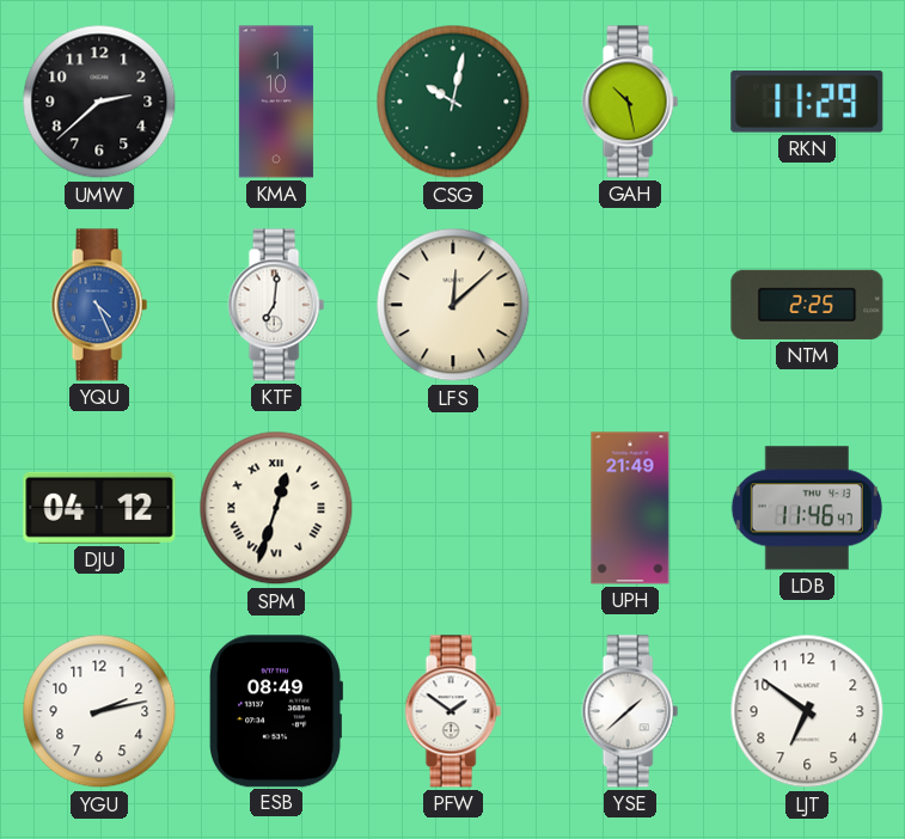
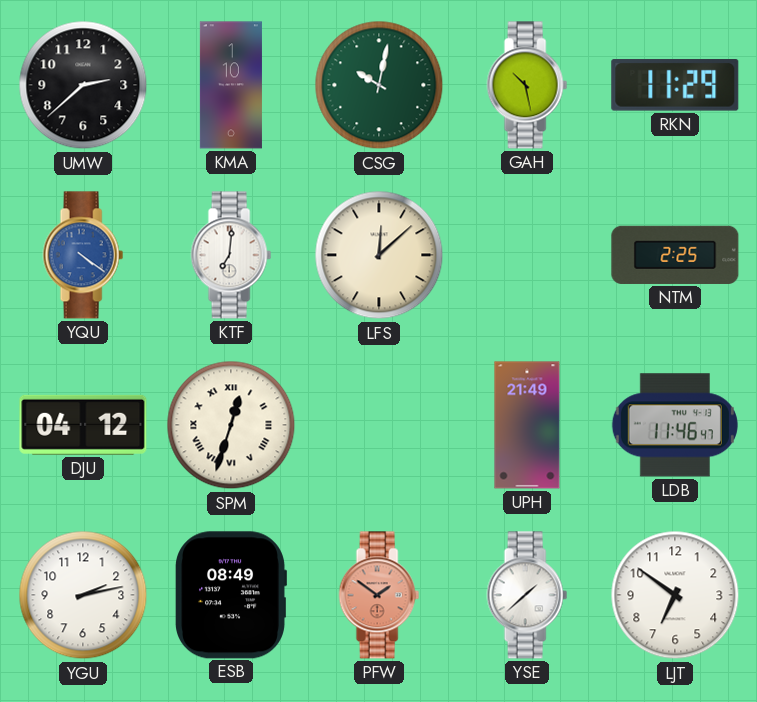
YQU: 4:26 -> 4:21 (83, 255)
PFW dial: white -> salmon (379, 595)
